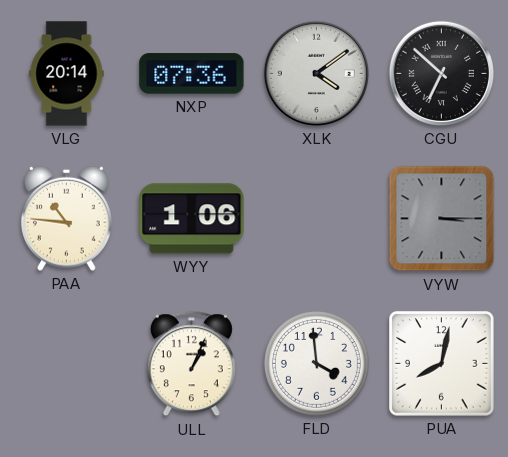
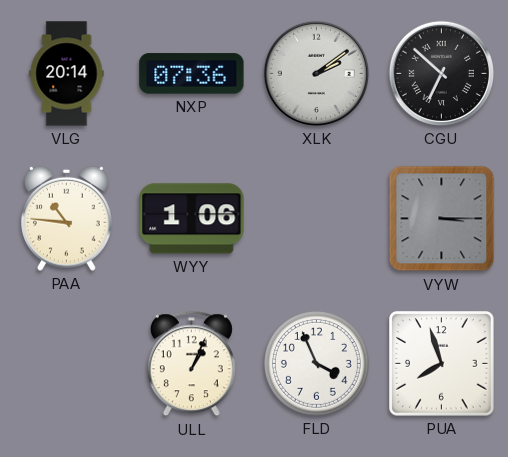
XLK: 4:09 -> 2:09 (316, 73)
FLD: 3:59 -> 3:56 (316, 363)
PUA: 8:02 -> 7:57 (442, 364)
